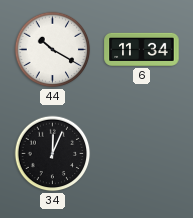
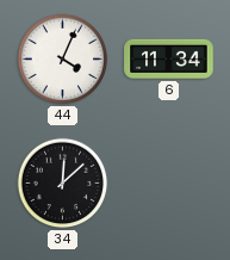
44: 10:20 -> 4:04 (63, 60)
34: 12:04 -> 12:08 (63, 184)
